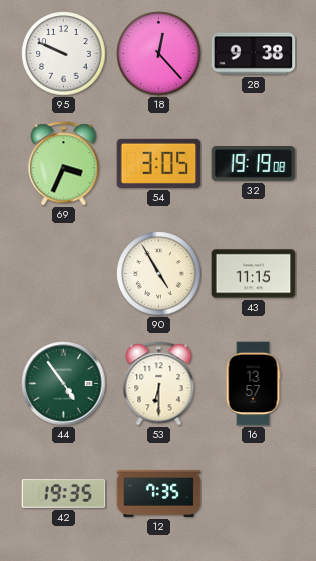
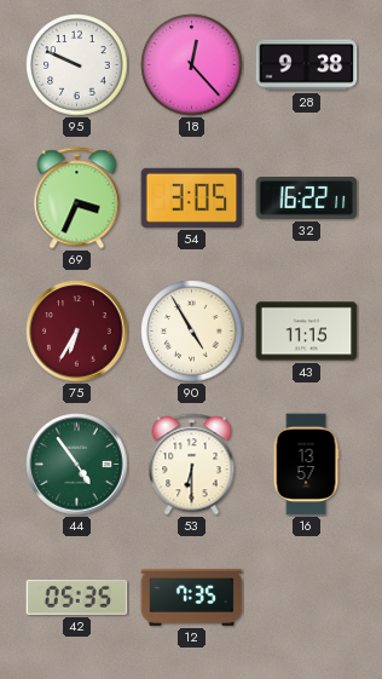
32: 19:19 -> 16:22 (307, 198)
75: none -> 6:35 (77, 332)
42: 19:35 -> 05:35 (77, 597)
